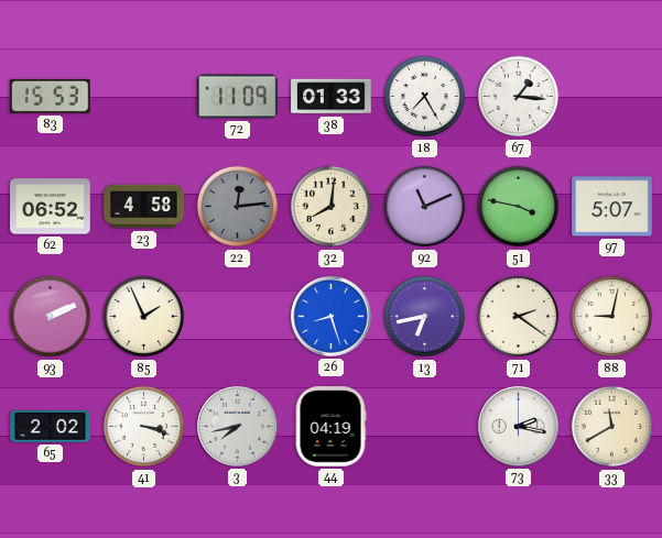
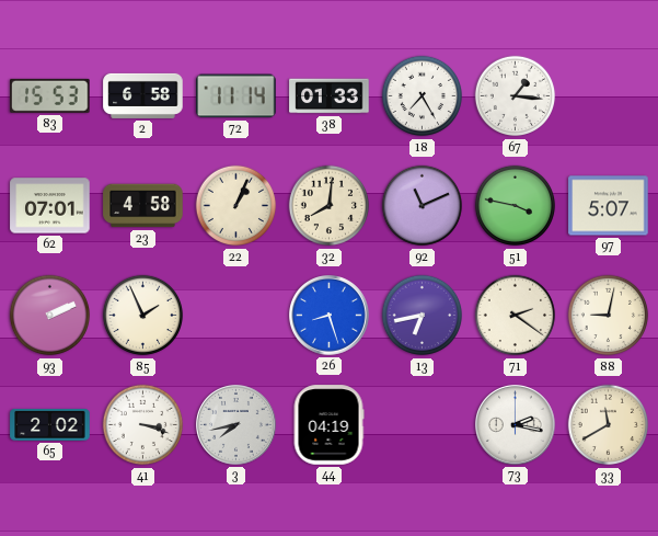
2: none -> 6:58 (143, 95)
72: 11:09 -> 11:14 (236, 96)
62: 06:52 -> 07:01 (50, 206)
22: 12:14 -> 1:04 (236, 206)
22 dial: grey -> cream (236, 206)
